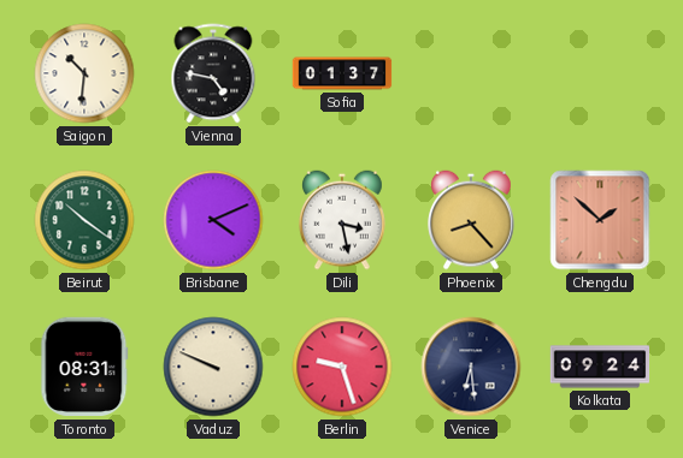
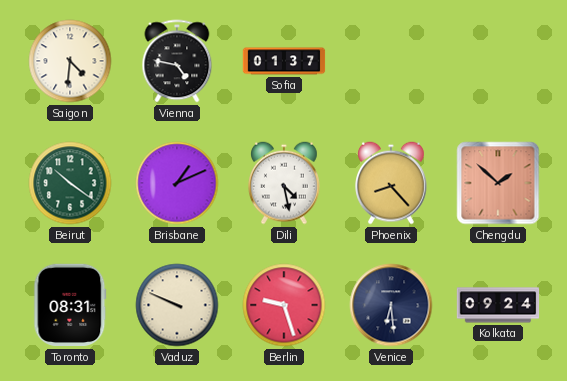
Saigon: 10:31 -> 4:31 (70, 61)
Brisbane: 4:11 -> 1:11 (177, 183)
Dili: 3:28 -> 4:28 (285, 183)
